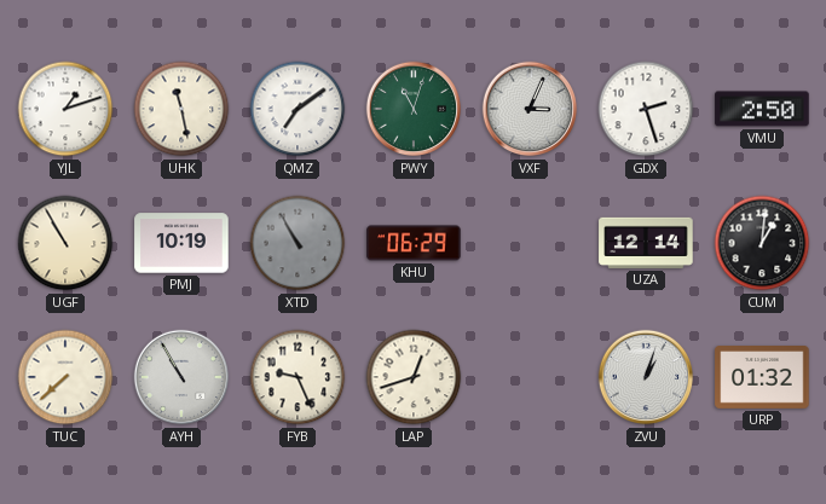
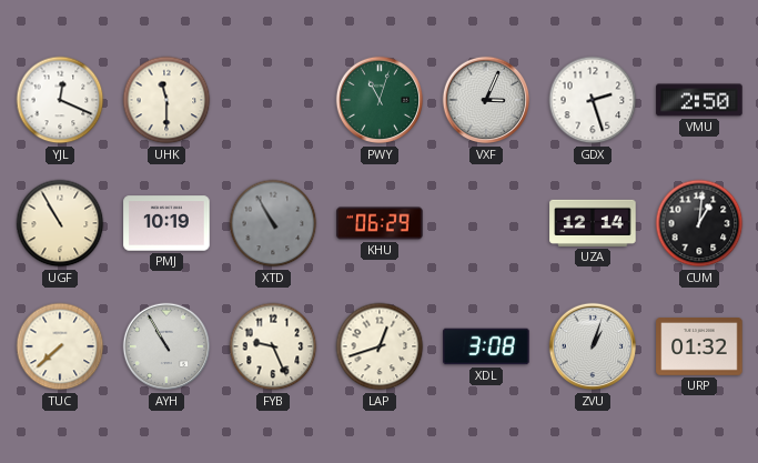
YJL: 1:12 -> 12:19 (60, 100)
UHK: 11:28 -> 11:30 (166, 100)
QMZ: 7:09 -> none (298, 109)
XDL: none -> 3:08 (486, 346)
